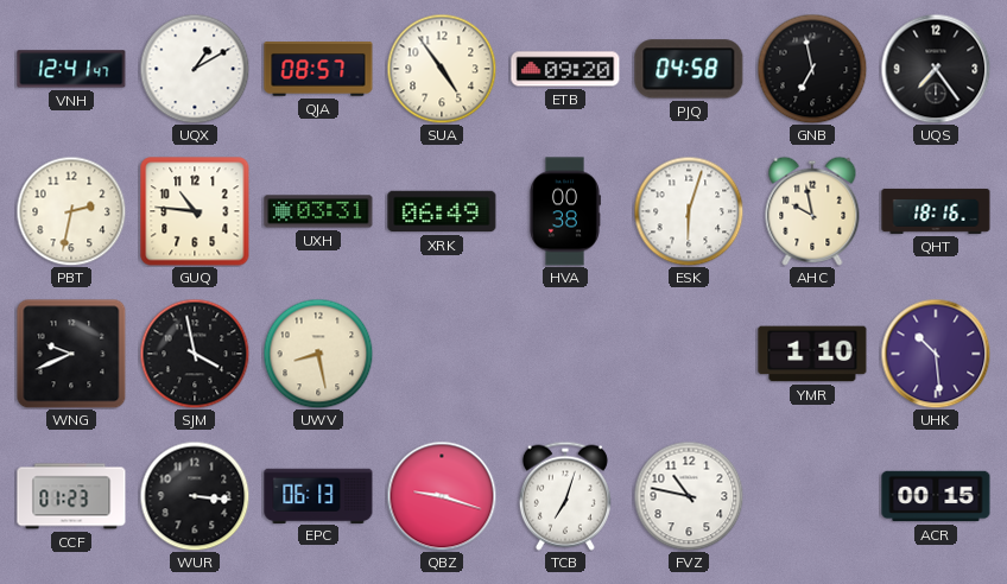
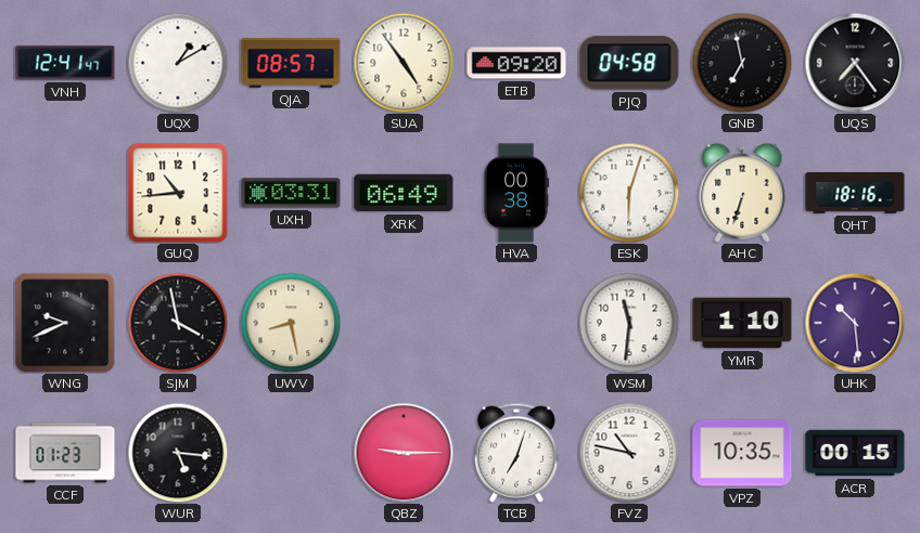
PBT: 2:32 -> none (71, 211)
GUQ: 10:46 -> 10:44 (178, 193)
AHC: 9:58 -> 6:33 (742, 193)
WSM: none -> 11:31 (629, 323)
WUR: 3:16 -> 5:16 (178, 453)
EPC: 06:13 -> none (318, 495)
QBZ: 9:18 -> 9:15 (404, 453)
VPZ: none -> 10:35 (742, 453)
